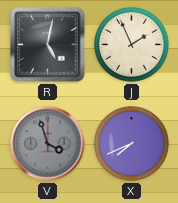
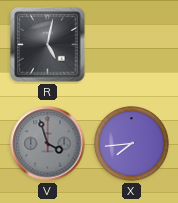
J: 1:56 -> none (132, 45)
X: 7:41 -> 7:44 (132, 144)
